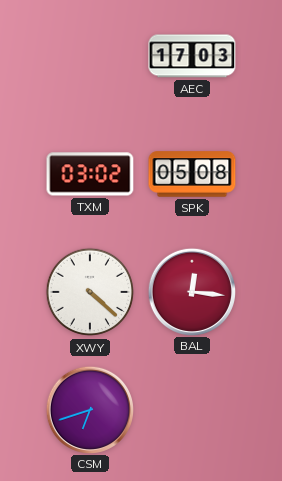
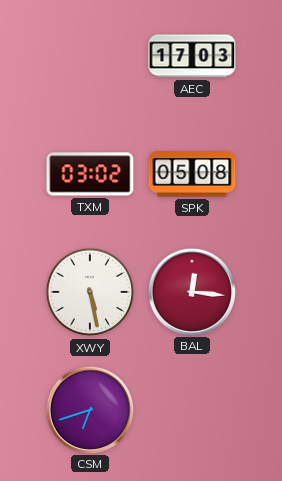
XWY: 4:22 -> 5:28 (90, 292)
